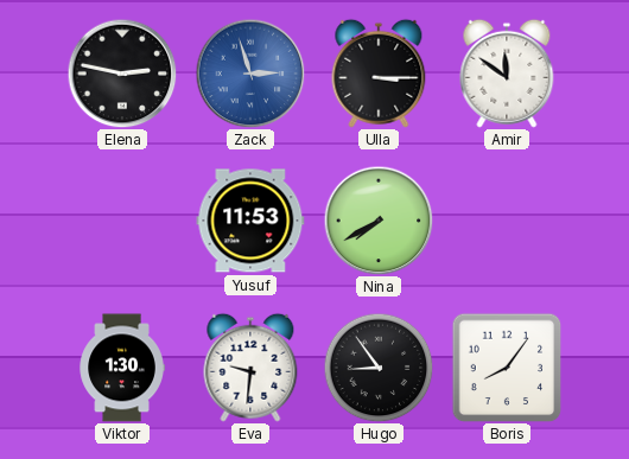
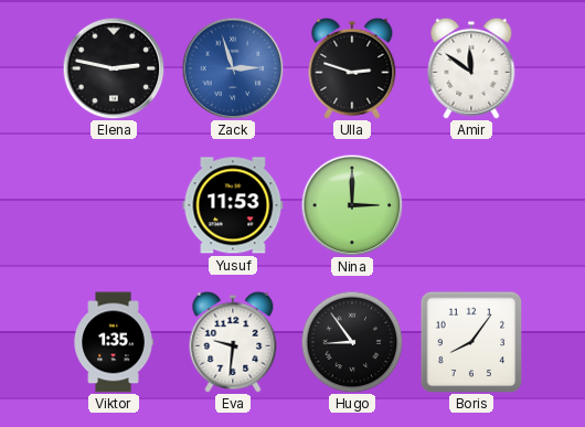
Ulla: 3:15 -> 2:48 (352, 68)
Nina: 7:40 -> 3:00 (352, 205)
Viktor: 1:30 -> 1:35 (114, 342)
